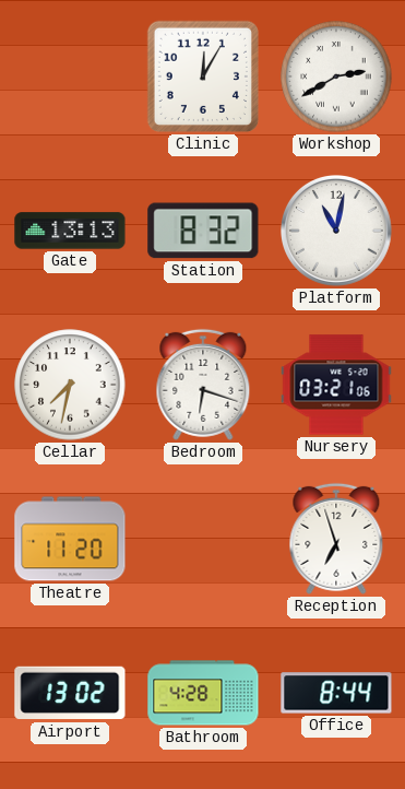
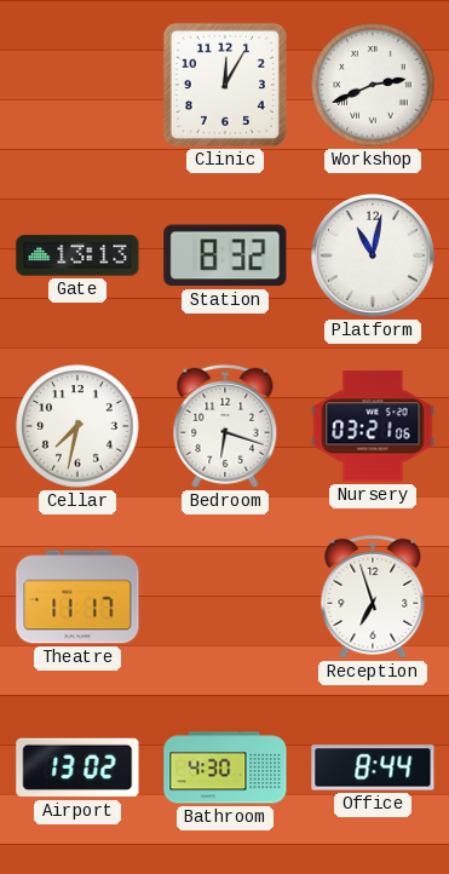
Workshop: 2:40 -> 2:41 (373, 85)
Theatre: 11:20 -> 11:17 (77, 597)
Bathroom: 4:28 -> 4:30 (225, 767)
